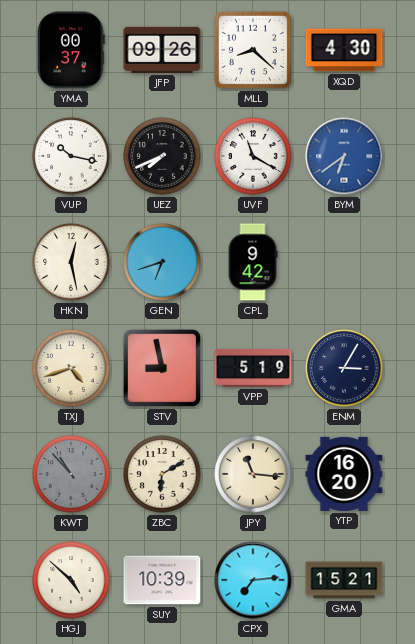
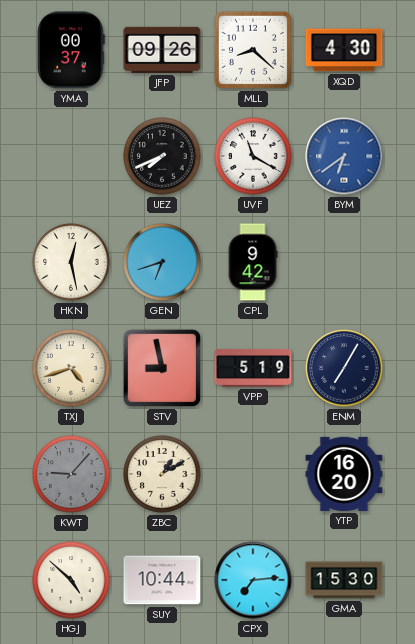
VUP: 10:17 -> none (71, 156)
ENM: 3:05 -> 7:05 (344, 368)
KWT: 10:53 -> 9:07 (71, 474)
ZBC: 6:10 -> 1:10 (162, 474)
JPY: 11:16 -> none (253, 474)
SUY: 10:39 -> 10:44 (162, 580)
GMA: 15:21 -> 15:30 (344, 580)
